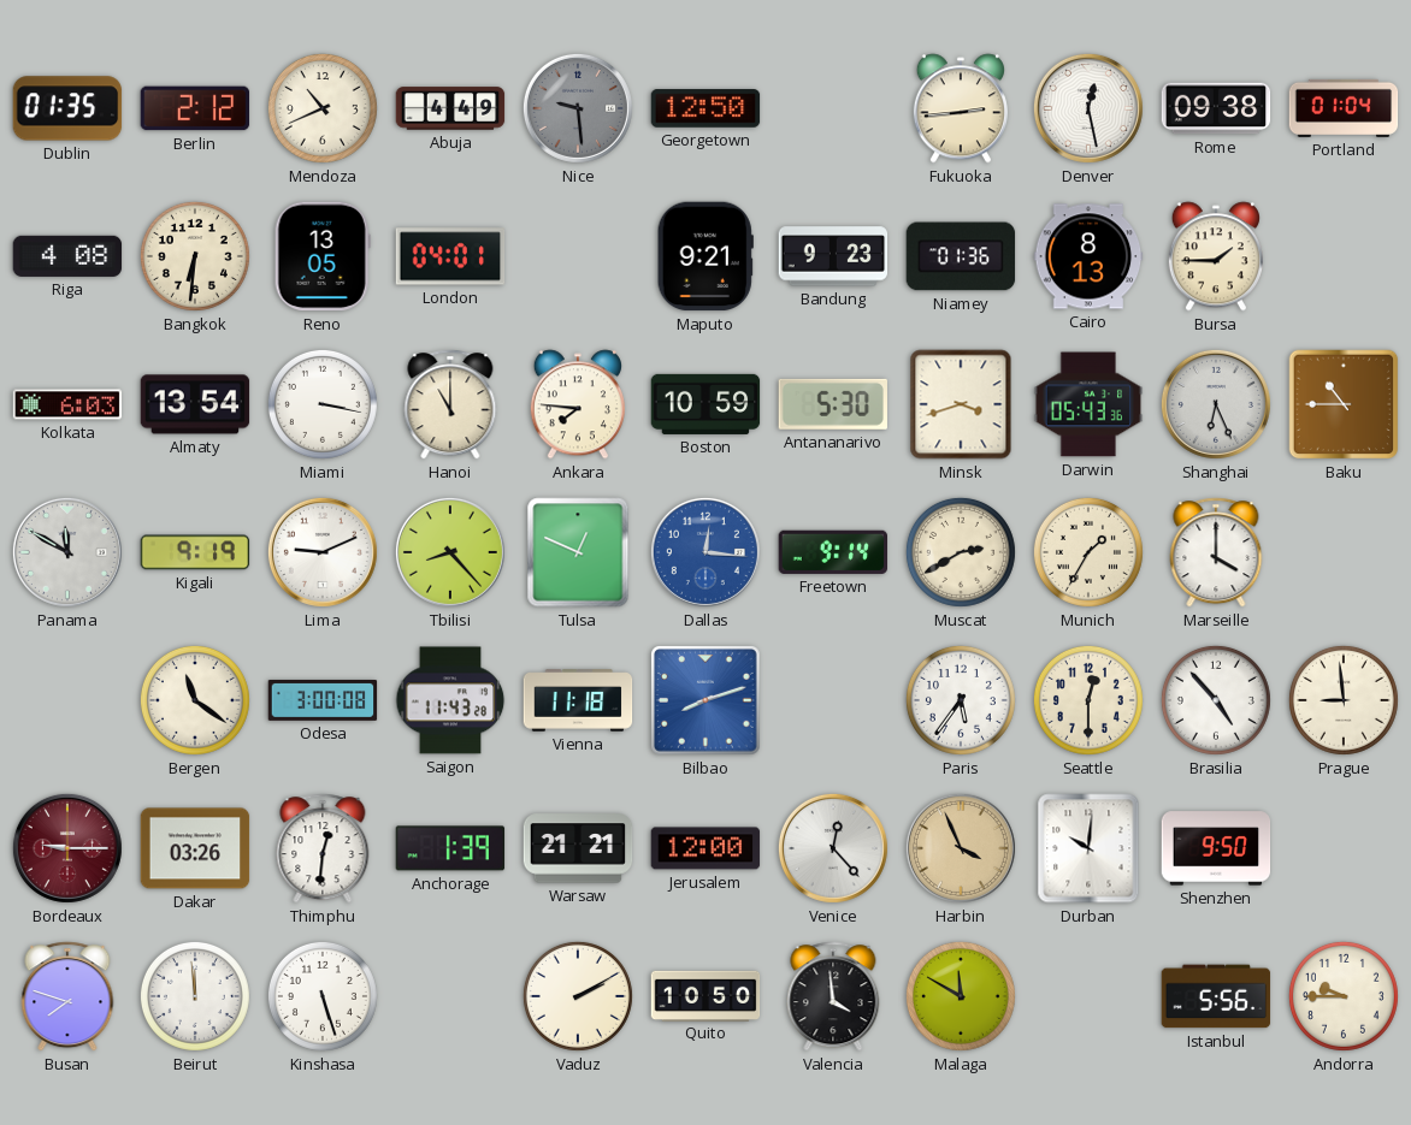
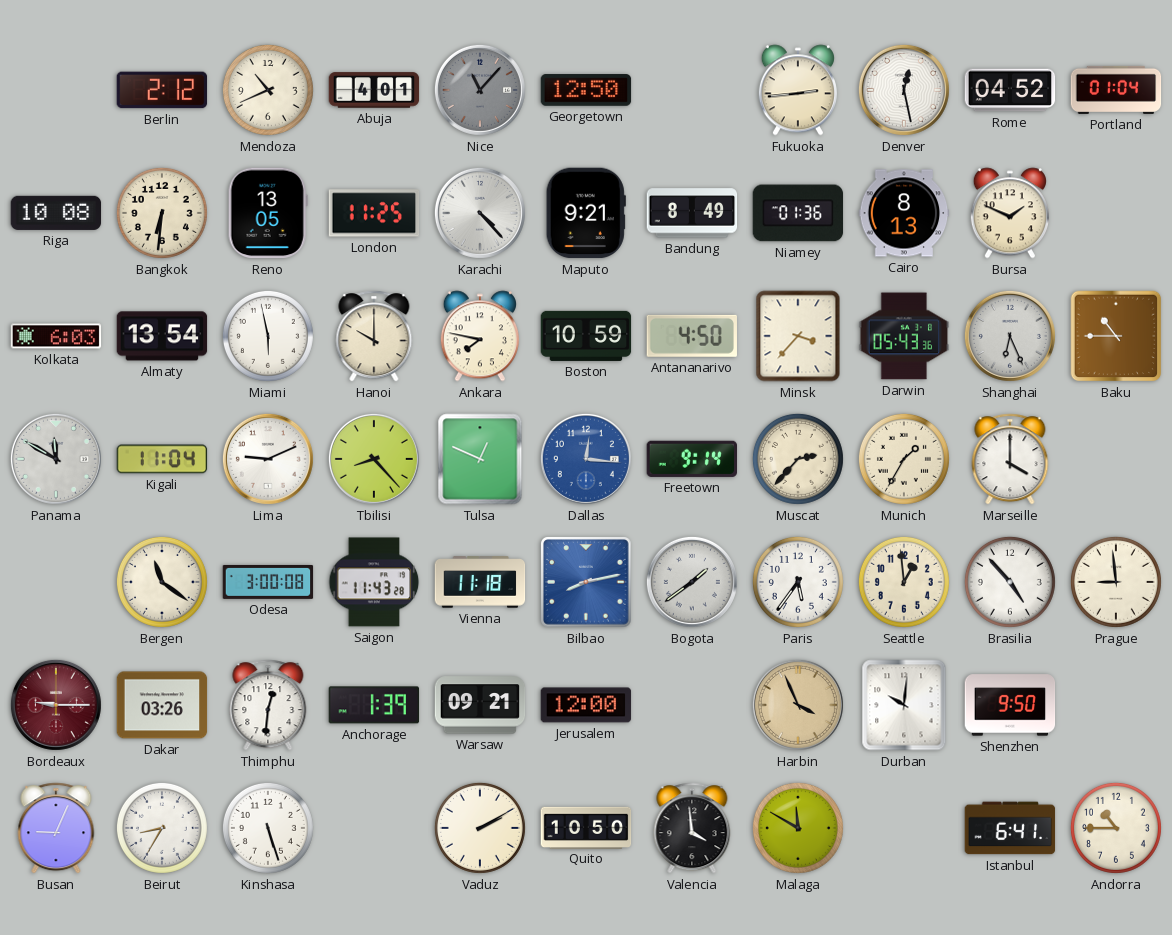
Dublin: 01:35 -> none (67, 108)
Abuja: 4:49 -> 4:01 (374, 90)
Nice: 9:29 -> 11:07 (480, 90)
Rome: 09:38 -> 04:52 (1010, 90)
Riga: 4:08 -> 10:08 (56, 213)
London: 04:01 -> 11:25 (374, 213)
Karachi: none -> 4:23 (480, 213)
Bandung: 9:23 -> 8:49 (692, 213)
Bursa: 1:45 -> 1:49 (1010, 213)
Miami: 3:17 -> 5:58 (268, 336)
Hanoi: 11:00 -> 10:00 (374, 336)
Ankara: 7:46 -> 7:47 (480, 336)
Antananarivo: 5:30 -> 4:50 (691, 336)
Minsk: 3:42 -> 3:37 (798, 336)
Kigali: 9:19 -> 11:04 (162, 459)
Muscat: 2:40 -> 2:37 (798, 459)
Bilbao: 8:12 -> 8:13 (587, 583)
Bogota: none -> 1:39 (692, 582)
Seattle: 12:30 -> 12:59 (904, 582)
Warsaw: 21:21 -> 09:21 (480, 705)
Venice: 12:23 -> none (833, 848)
Busan: 7:48 -> 9:04 (56, 828)
Beirut: 11:59 -> 8:35 (162, 828)
Istanbul: 5:56 -> 6:41 (1010, 828)
Andorra: 9:45 -> 10:45 (1116, 828)
